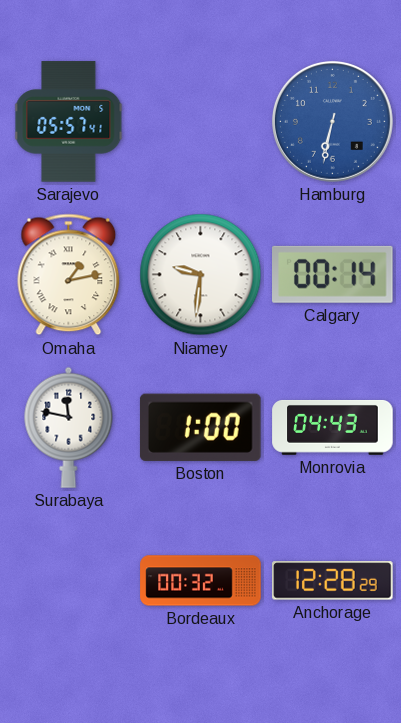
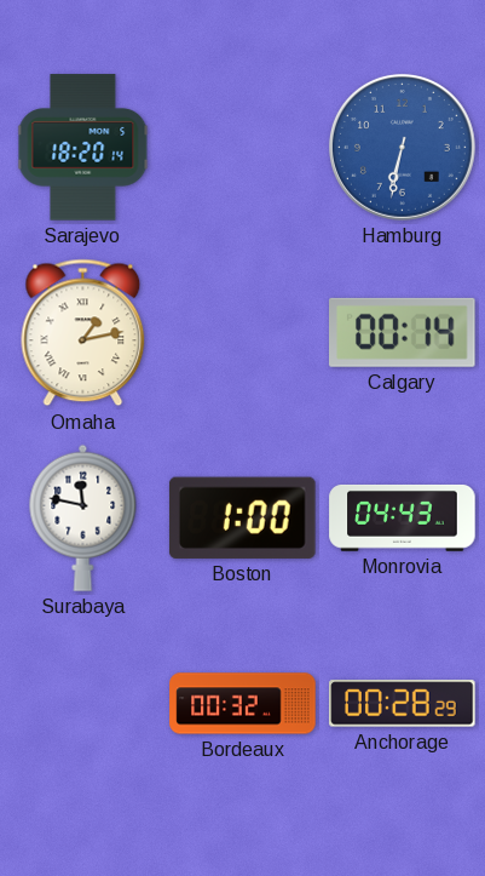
Sarajevo: 05:57 -> 18:20 (83, 148)
Niamey: 9:31 -> none (201, 275)
Anchorage: 12:28 -> 00:28 (403, 704)
